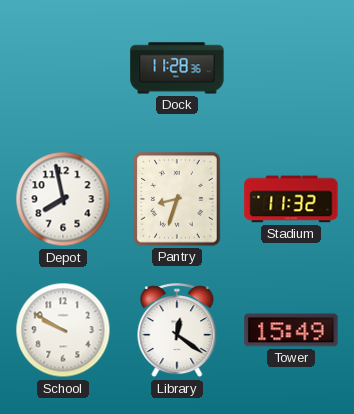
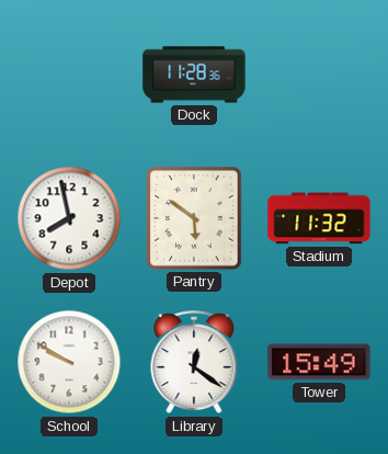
Pantry: 8:33 -> 5:51 (194, 218)
